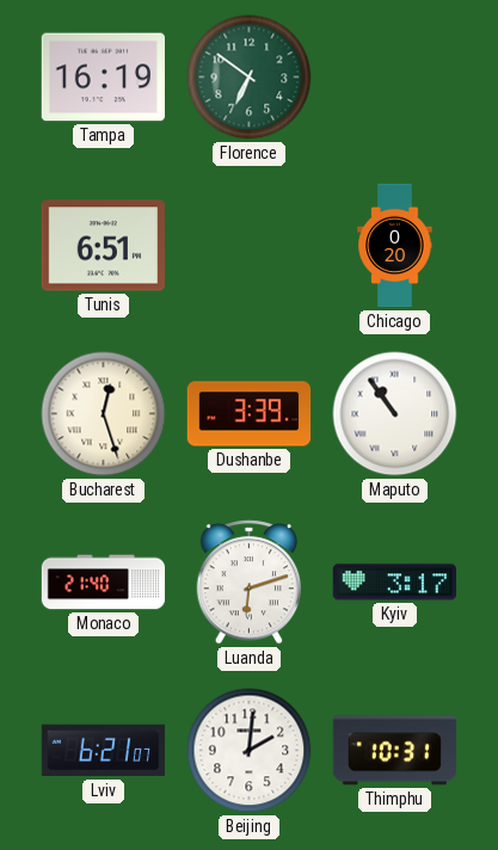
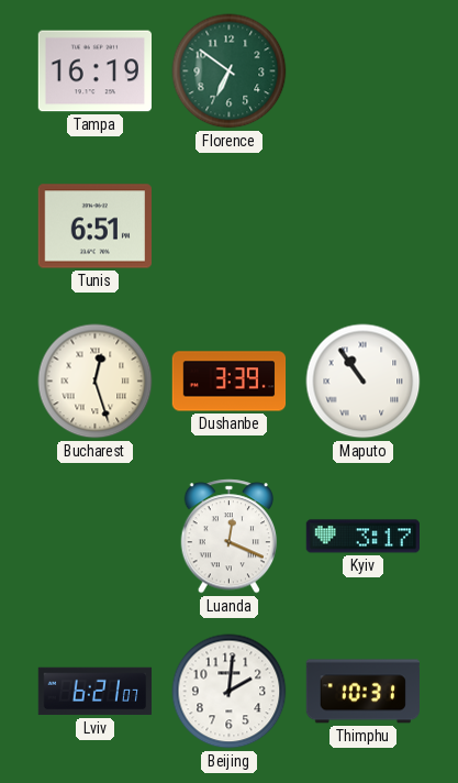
Chicago: 0:20 -> none (395, 246)
Monaco: 21:40 -> none (104, 583)
Luanda: 6:12 -> 12:19 (230, 537)
